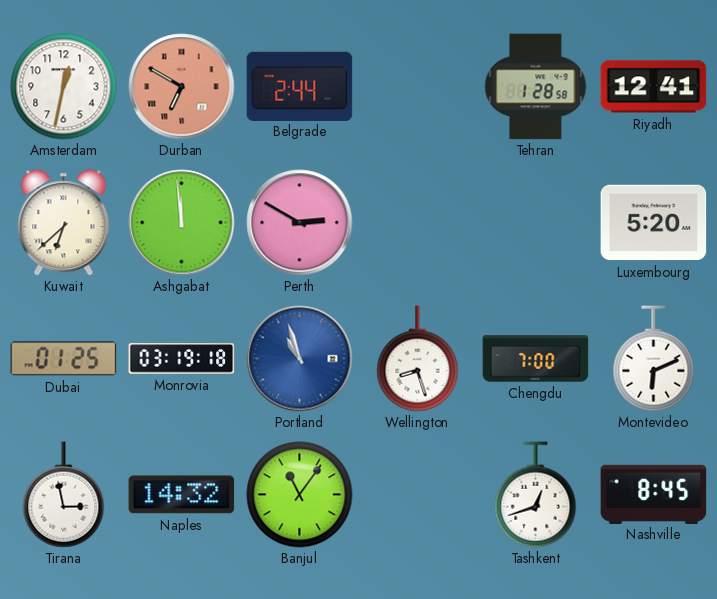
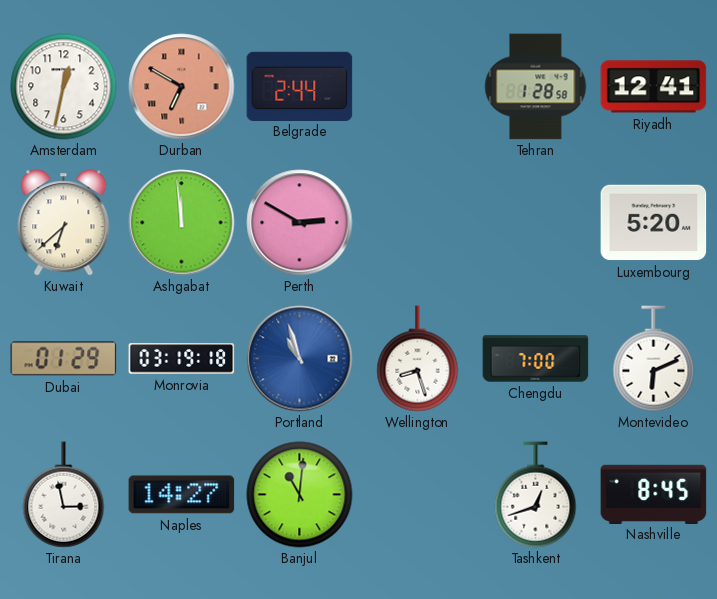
Dubai: 01:25 -> 01:29 (64, 359)
Naples: 14:32 -> 14:27 (182, 495)
Banjul: 11:06 -> 11:01 (300, 495)
